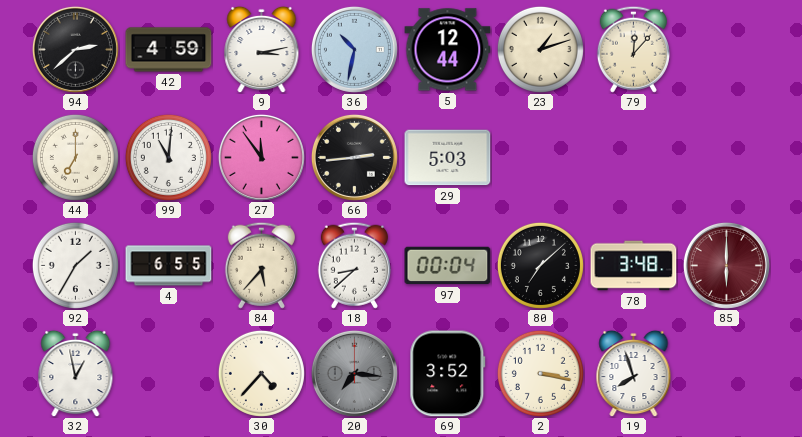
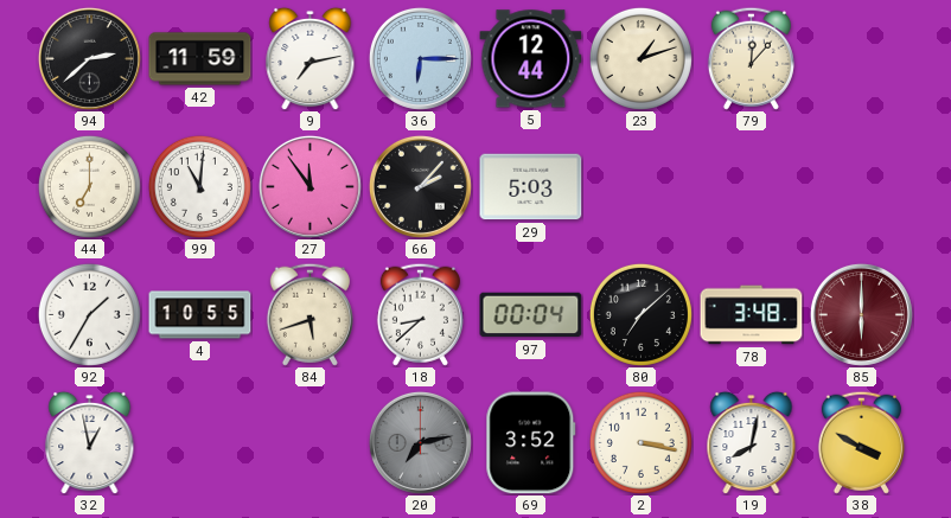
42: 4:59 -> 11:59 (200, 59)
9: 3:13 -> 7:13 (311, 58)
36: 10:32 -> 6:15 (420, 58)
66: 2:44 -> 2:07 (420, 186)
4: 6:55 -> 10:55 (200, 315)
84: 5:37 -> 5:42 (309, 314)
30: 4:37 -> none (261, 373)
20: 7:16 -> 7:13 (420, 442)
19: 7:57 -> 8:02 (752, 442)
38: none -> 3:50 (861, 442)
